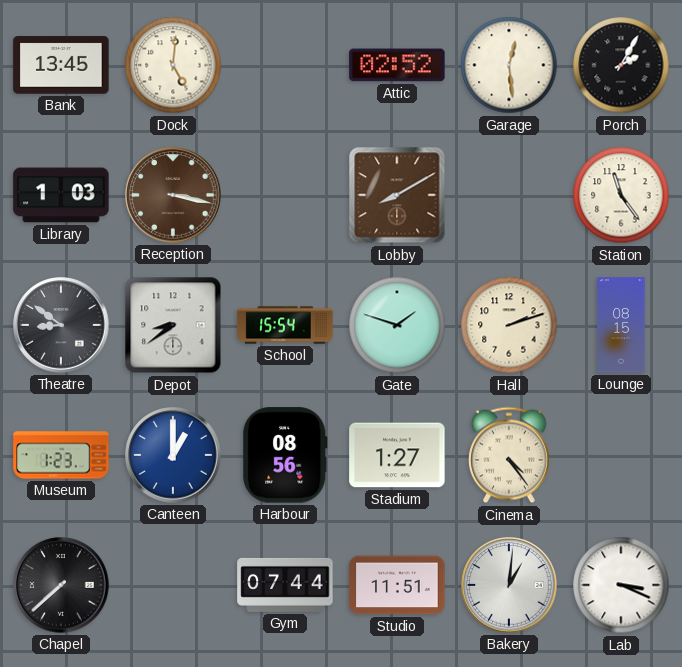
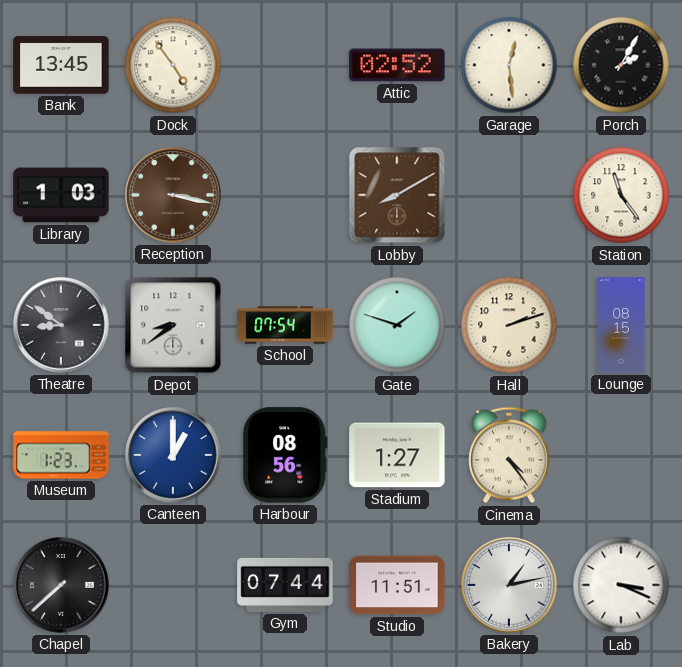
Dock: 5:01 -> 4:54 (173, 65)
School: 15:54 -> 07:54 (285, 325)
Bakery: 1:01 -> 1:13 (509, 585)
